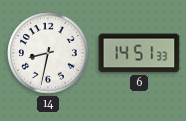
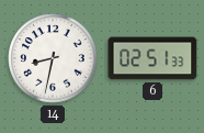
6: 14:51 -> 02:51 (152, 58)
